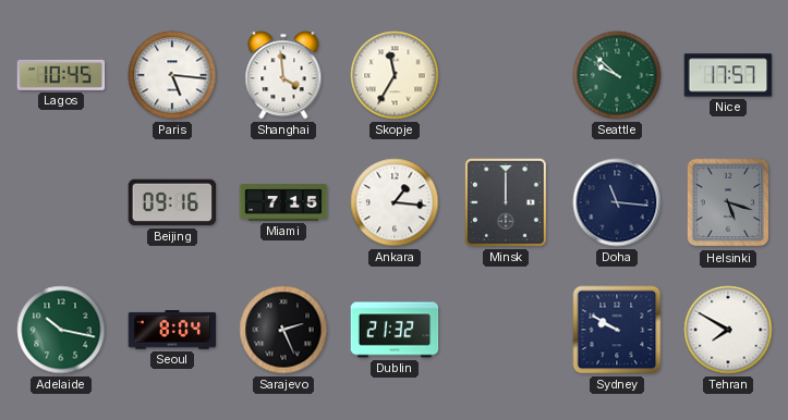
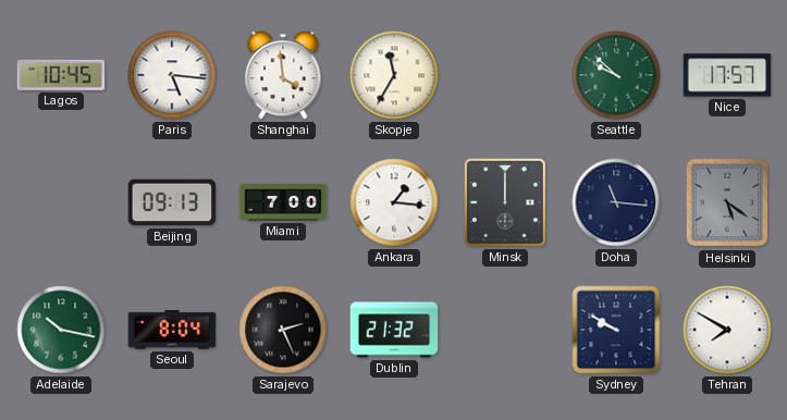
Beijing: 09:16 -> 09:13 (172, 202)
Miami: 7:15 -> 7:00 (283, 202)
Helsinki: 5:18 -> 5:21 (727, 202)
